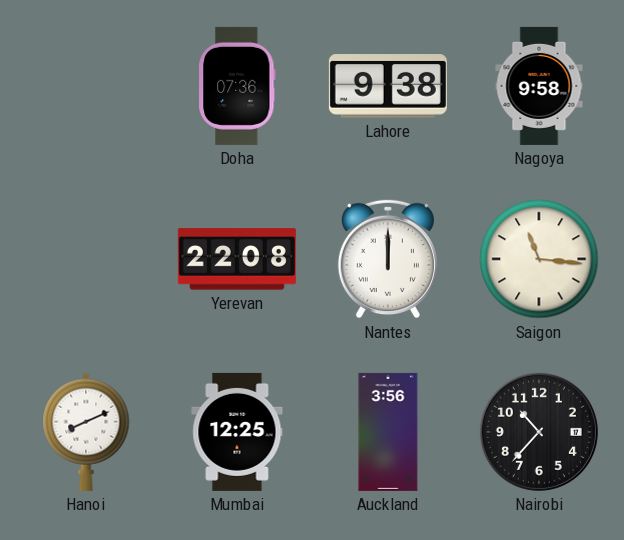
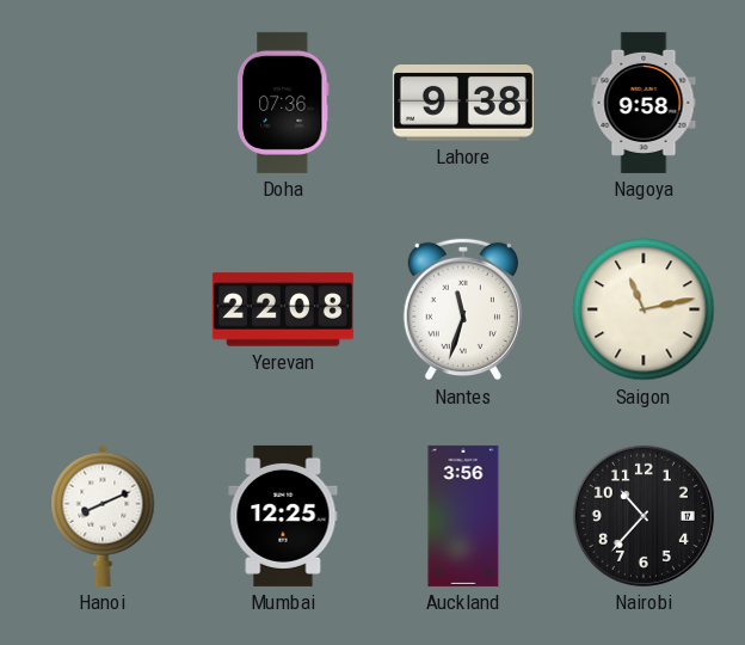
Nantes: 12:00 -> 11:33 (463, 309)
Saigon: 11:16 -> 11:13 (644, 309)
